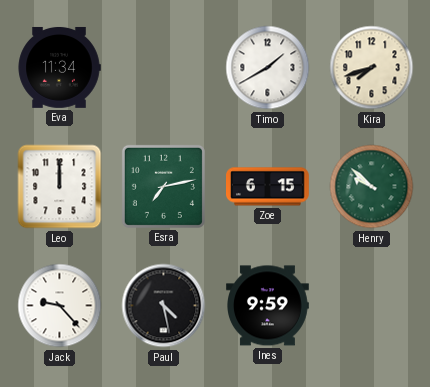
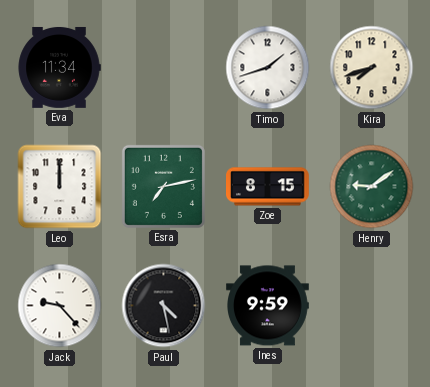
Timo: 1:40 -> 1:42 (268, 68)
Zoe: 6:15 -> 8:15 (268, 187)
Henry: 9:52 -> 9:09 (372, 187)
